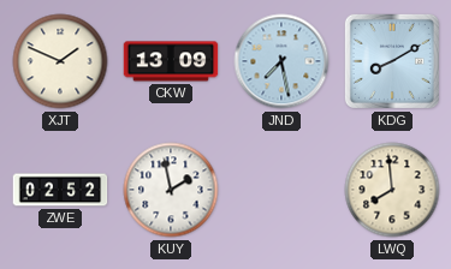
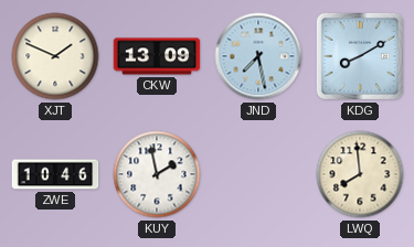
ZWE: 02:52 -> 10:46 (55, 174)
